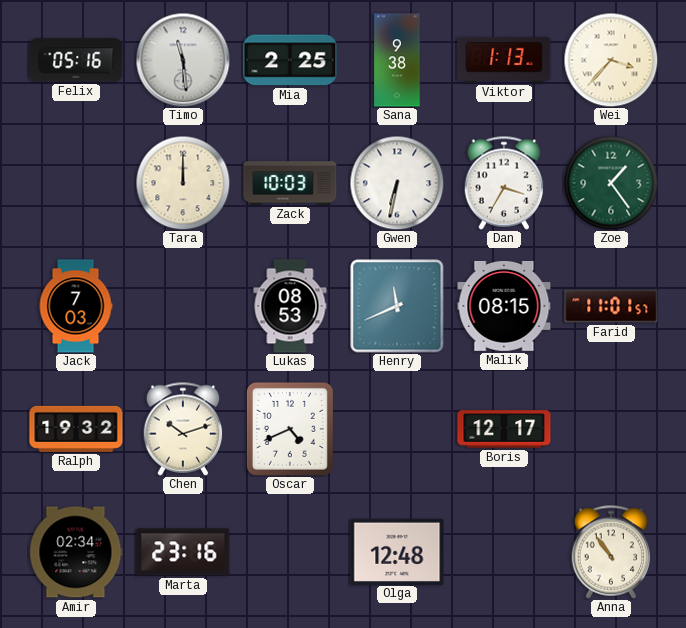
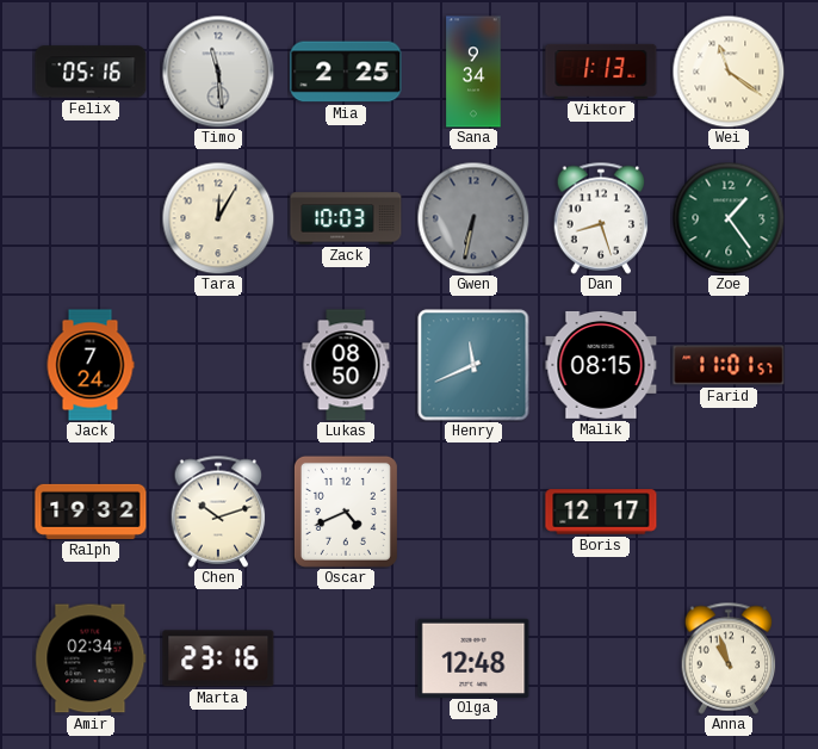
Sana: 9:38 -> 9:34 (473, 72)
Wei: 3:37 -> 11:21 (729, 72)
Tara: 12:00 -> 12:05 (218, 218)
Gwen dial: white -> grey (473, 218)
Dan: 3:35 -> 8:27 (601, 218)
Jack: 7:03 -> 7:24 (91, 365)
Lukas: 08:53 -> 08:50 (346, 365)
Anna: 10:54 -> 10:57 (729, 658)
